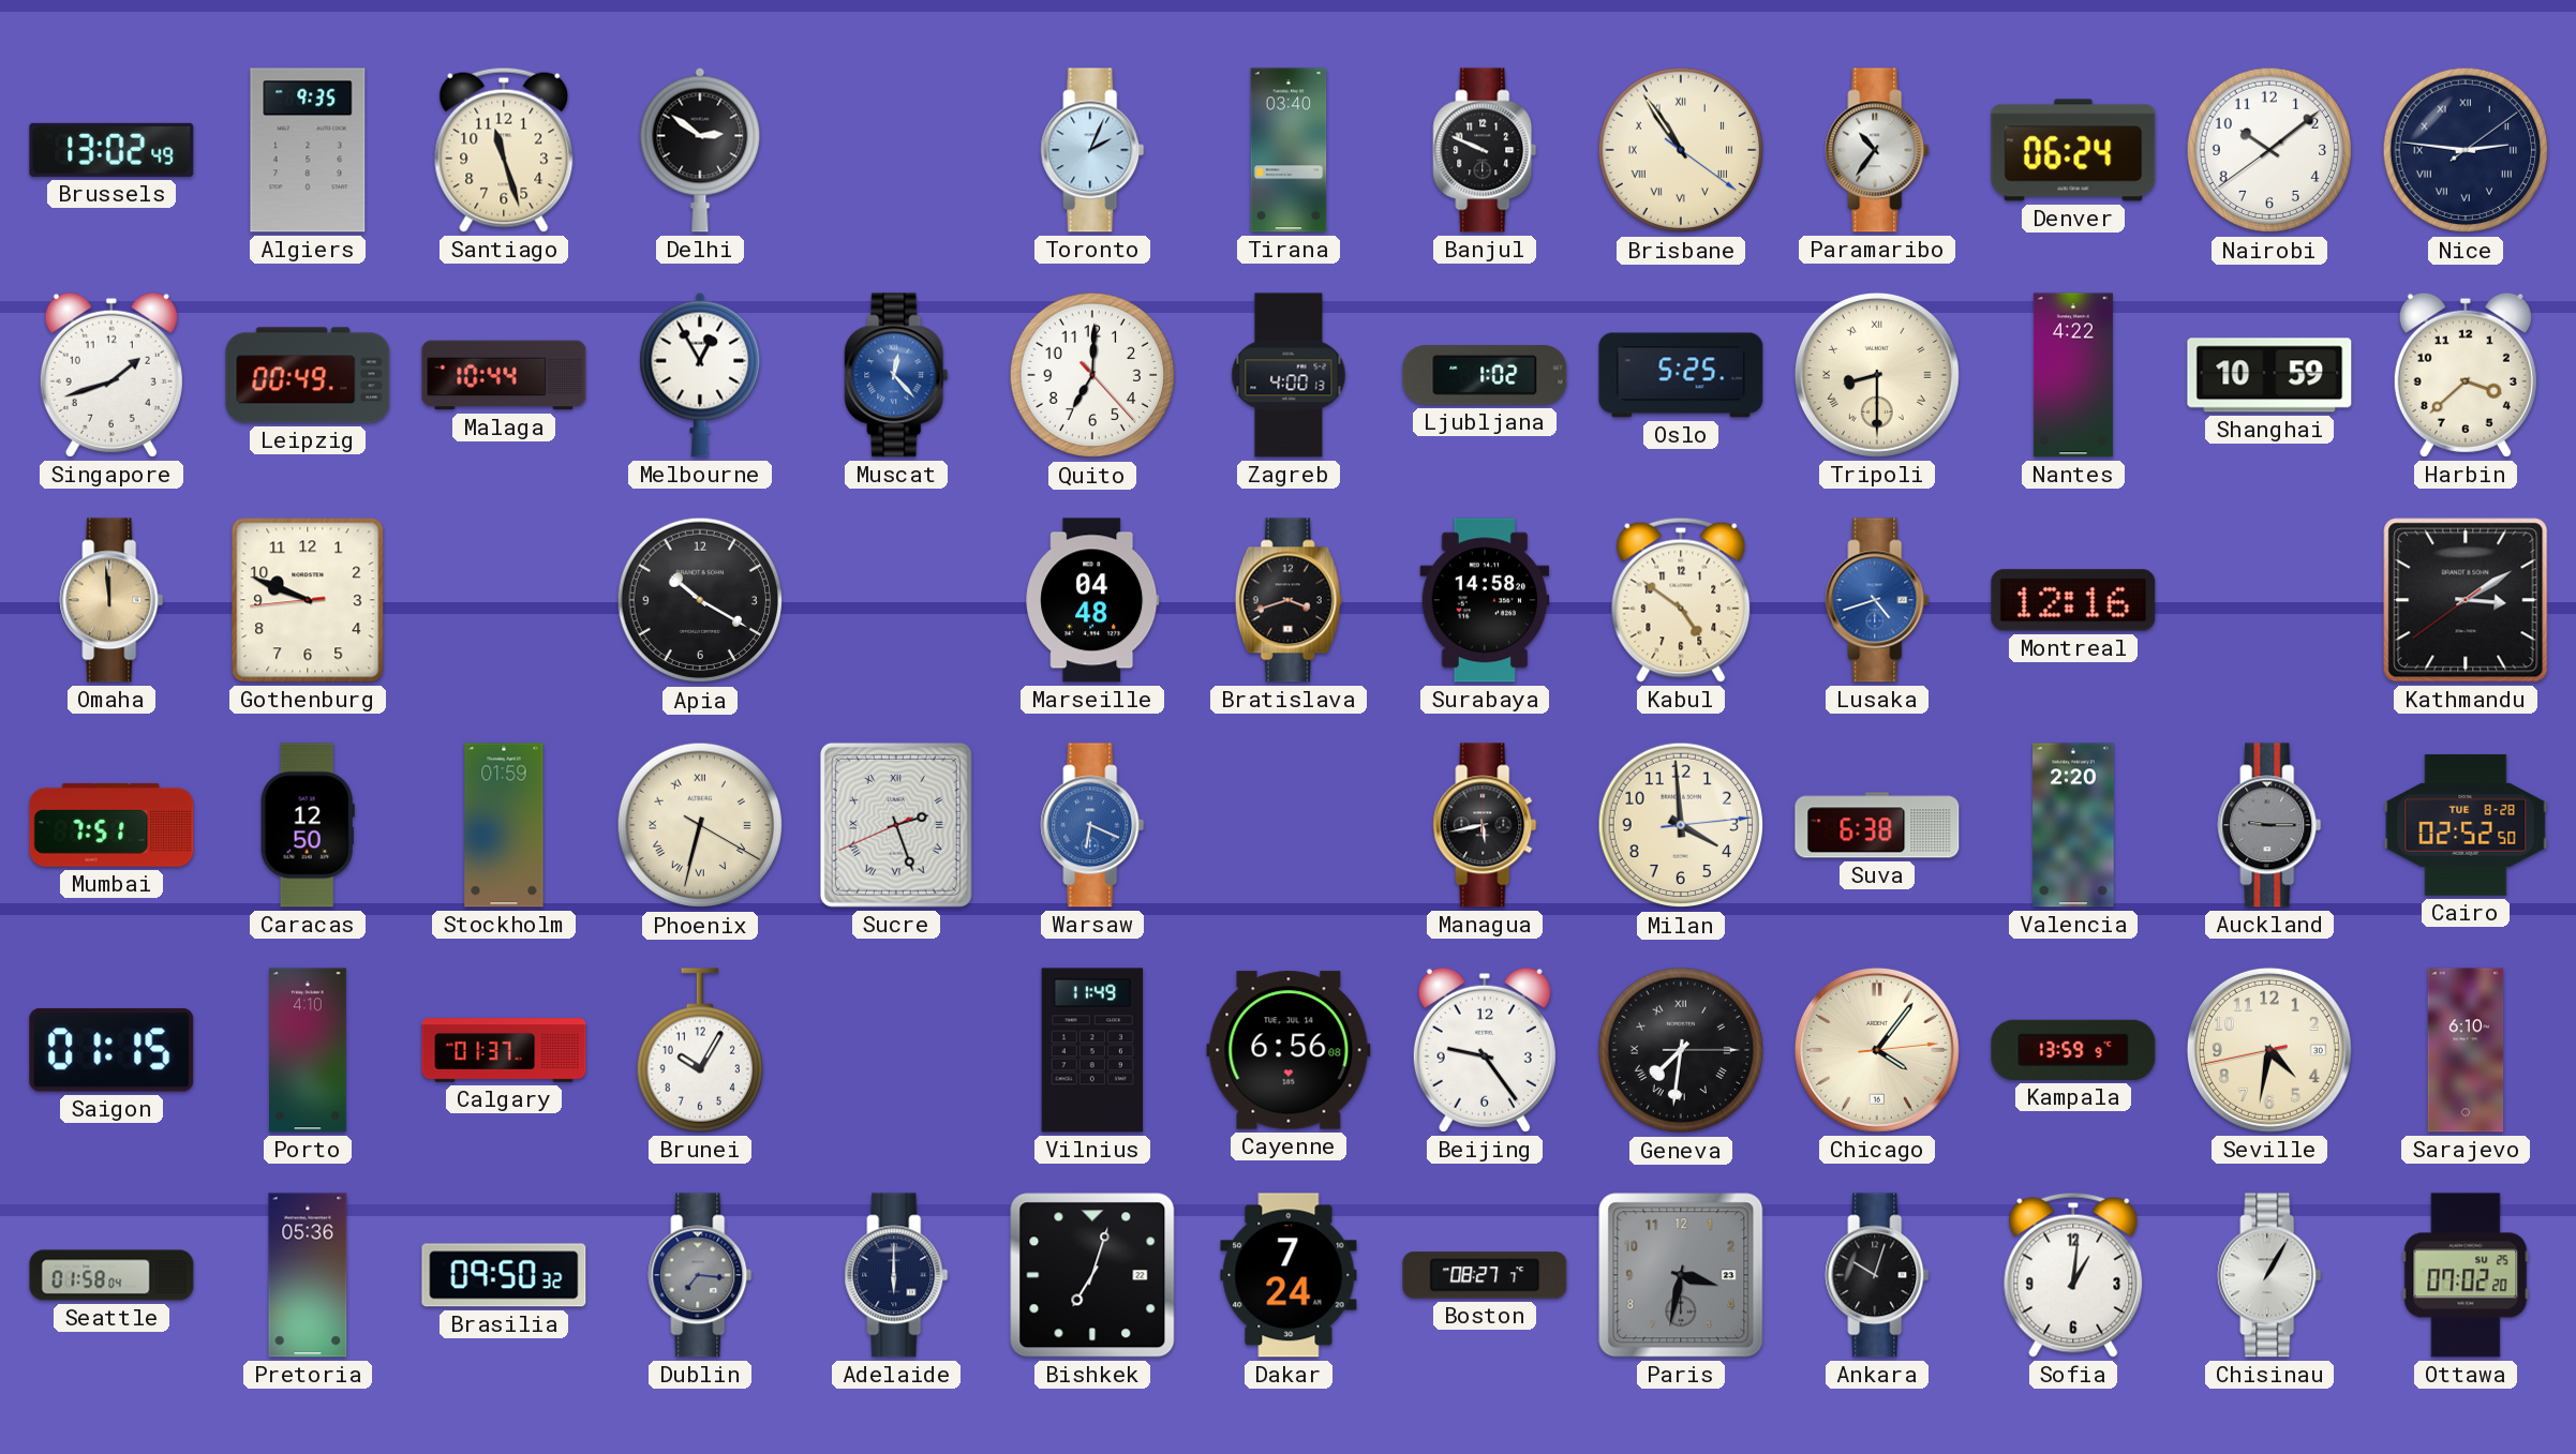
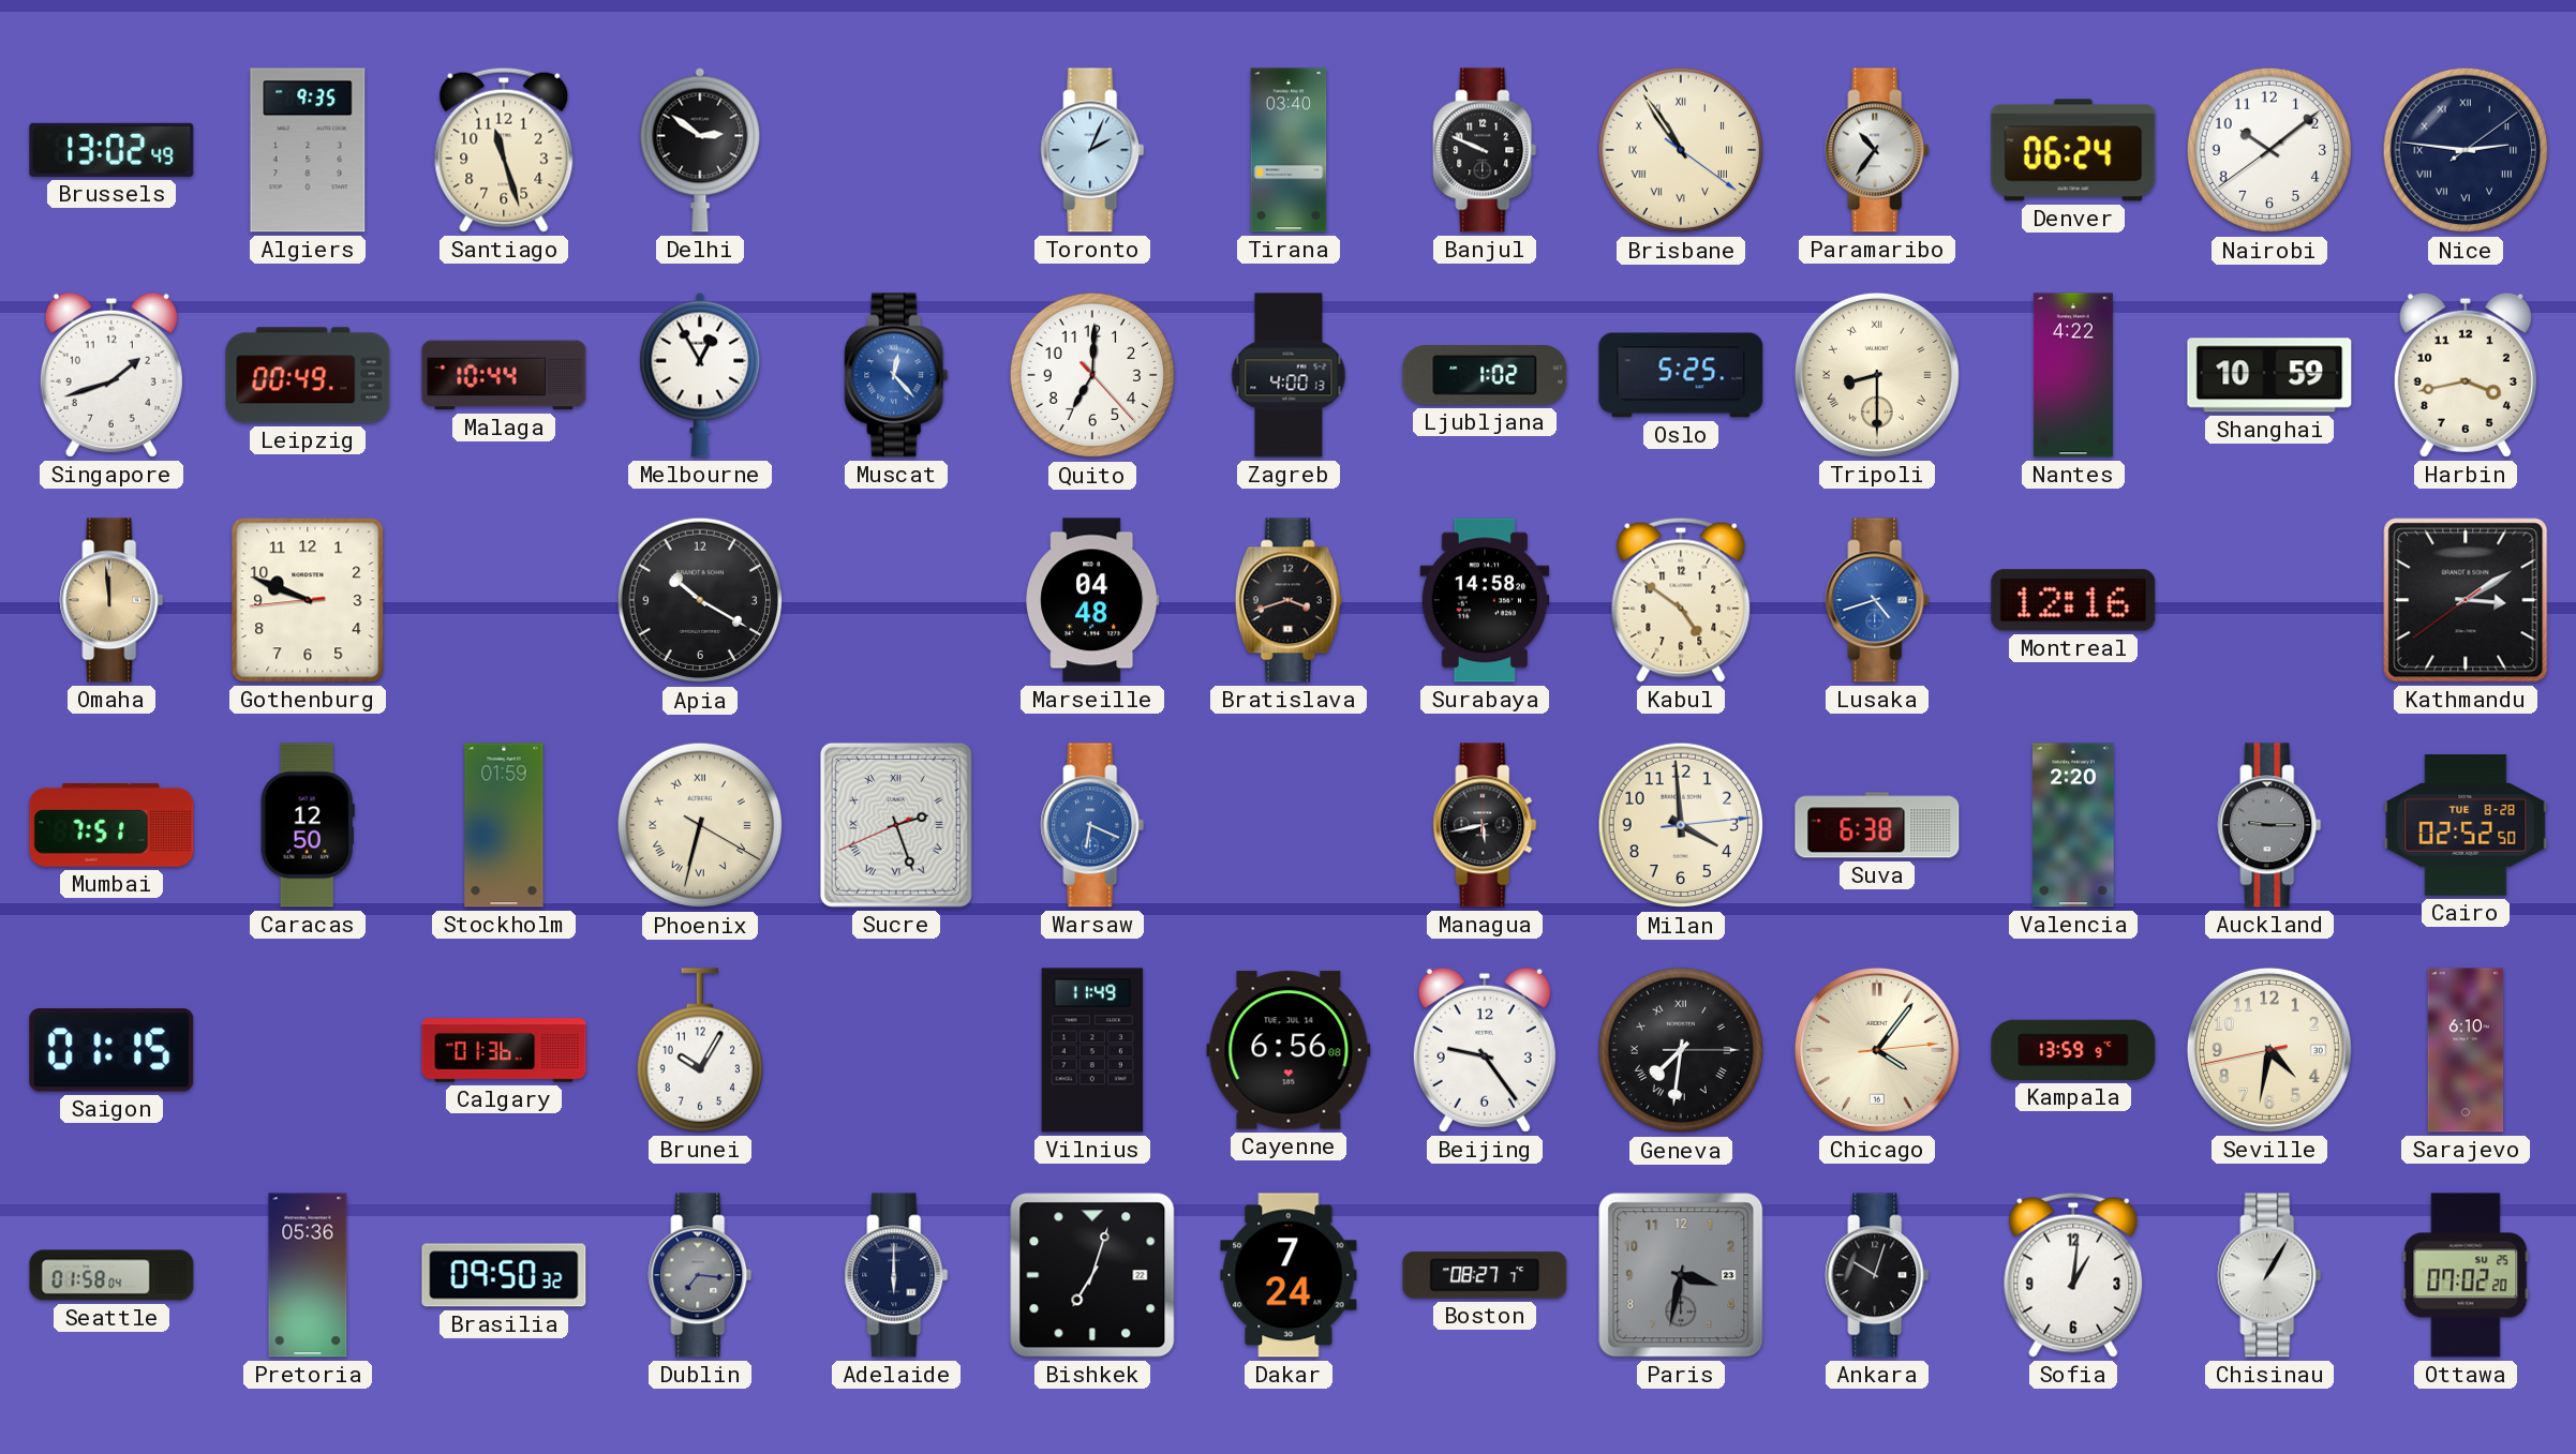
Harbin: 3:38 -> 3:43 (2466, 375)
Porto: 4:10 -> none (309, 1050)
Calgary: 01:37 -> 01:36 (504, 1050)
